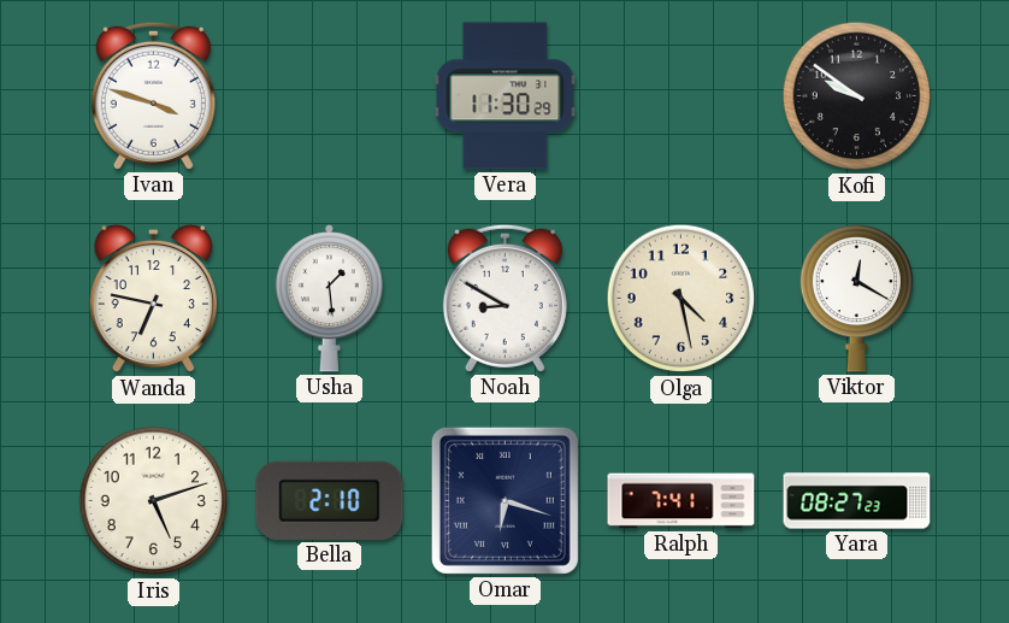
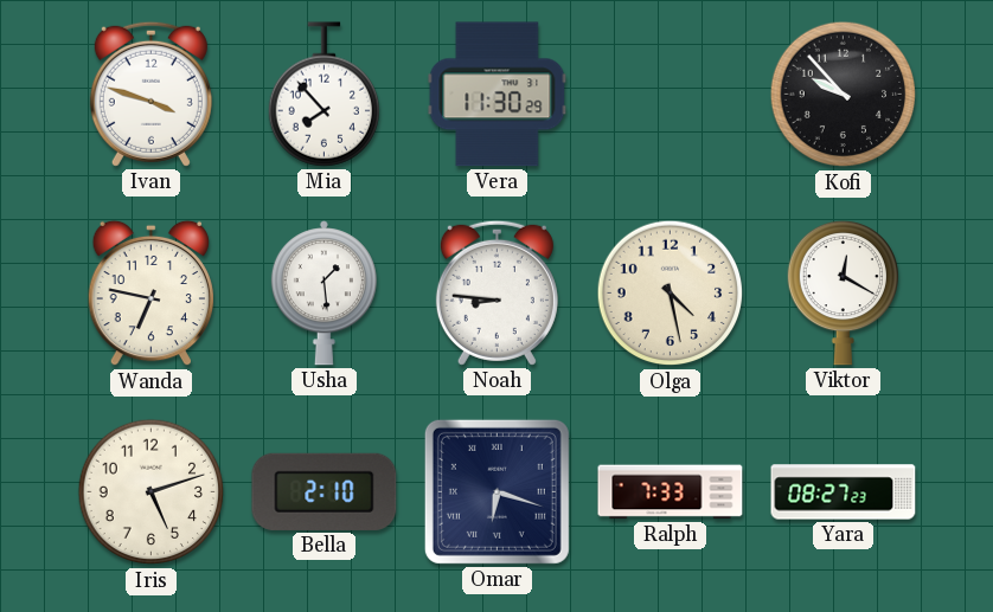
Mia: none -> 7:53 (323, 95)
Kofi: 9:51 -> 9:53 (844, 95)
Noah: 8:50 -> 8:46 (496, 292)
Ralph: 7:41 -> 7:33 (671, 492)
